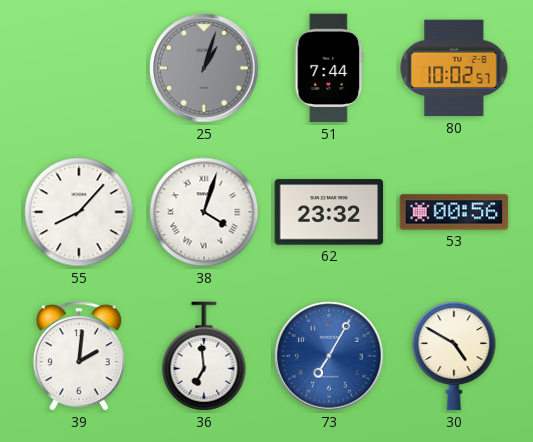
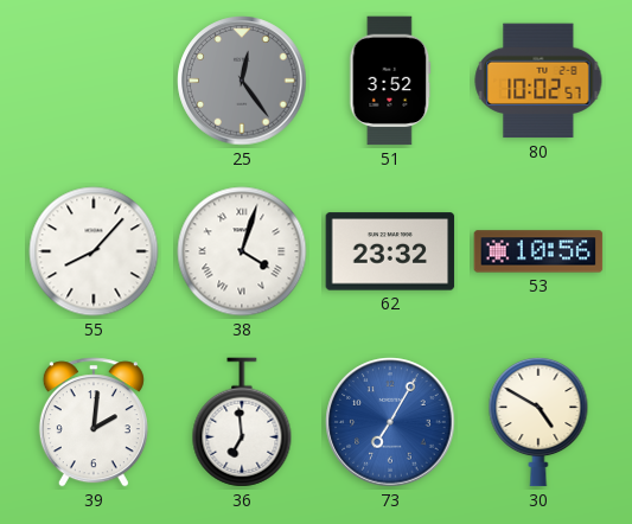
25: 1:03 -> 12:24 (242, 81)
51: 7:44 -> 3:52 (390, 81)
53: 00:56 -> 10:56 (538, 251)
